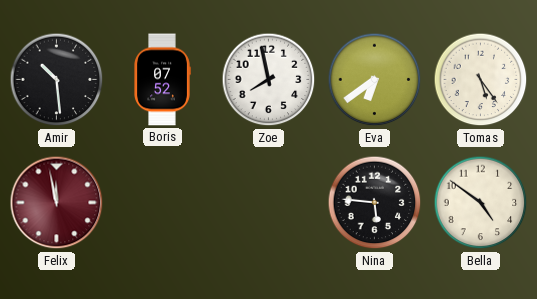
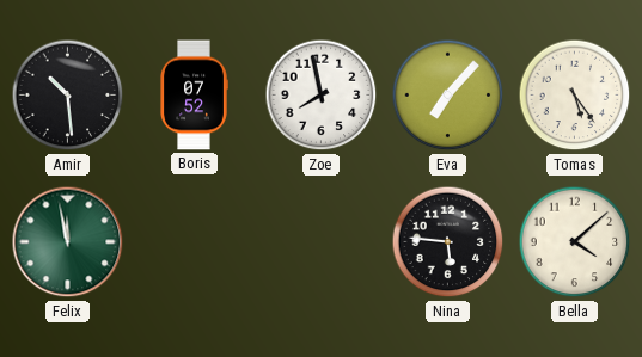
Eva: 6:39 -> 7:07 (448, 96)
Felix dial: burgundy -> green (68, 242)
Bella: 4:51 -> 4:08 (575, 242)
